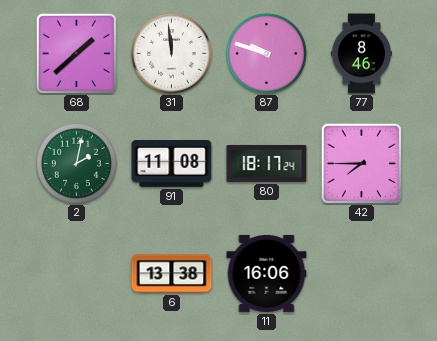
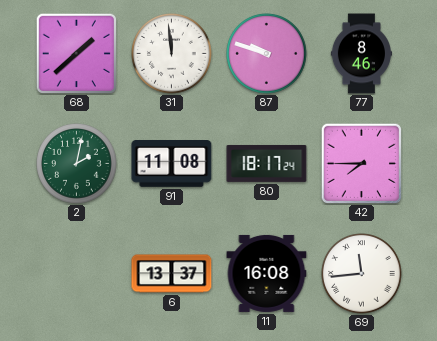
6: 13:38 -> 13:37 (172, 274)
11: 16:06 -> 16:08 (267, 273)
69: none -> 11:44 (362, 274)
